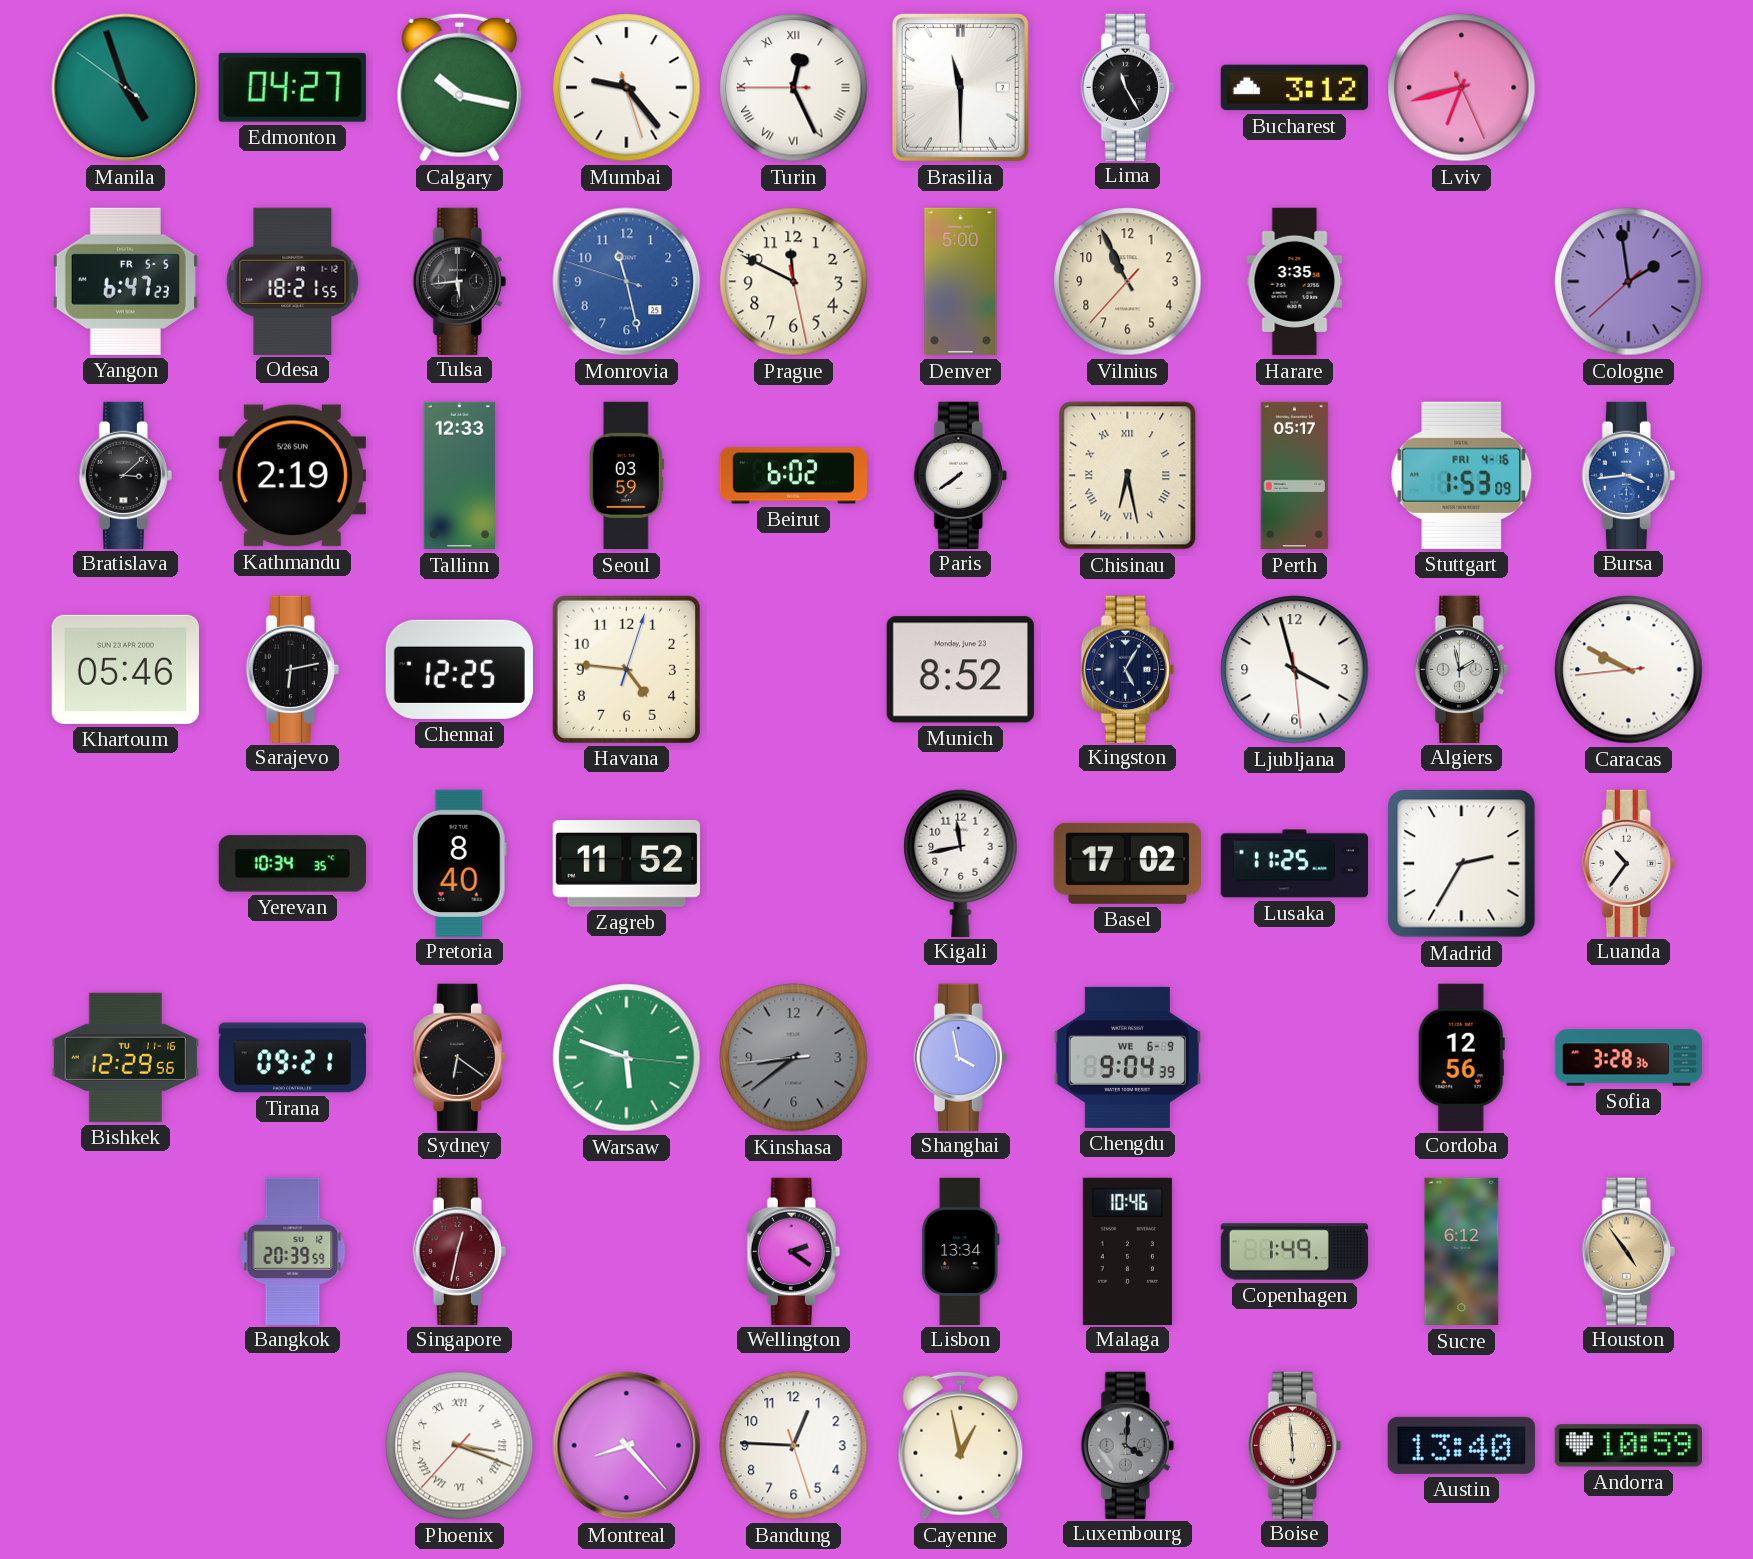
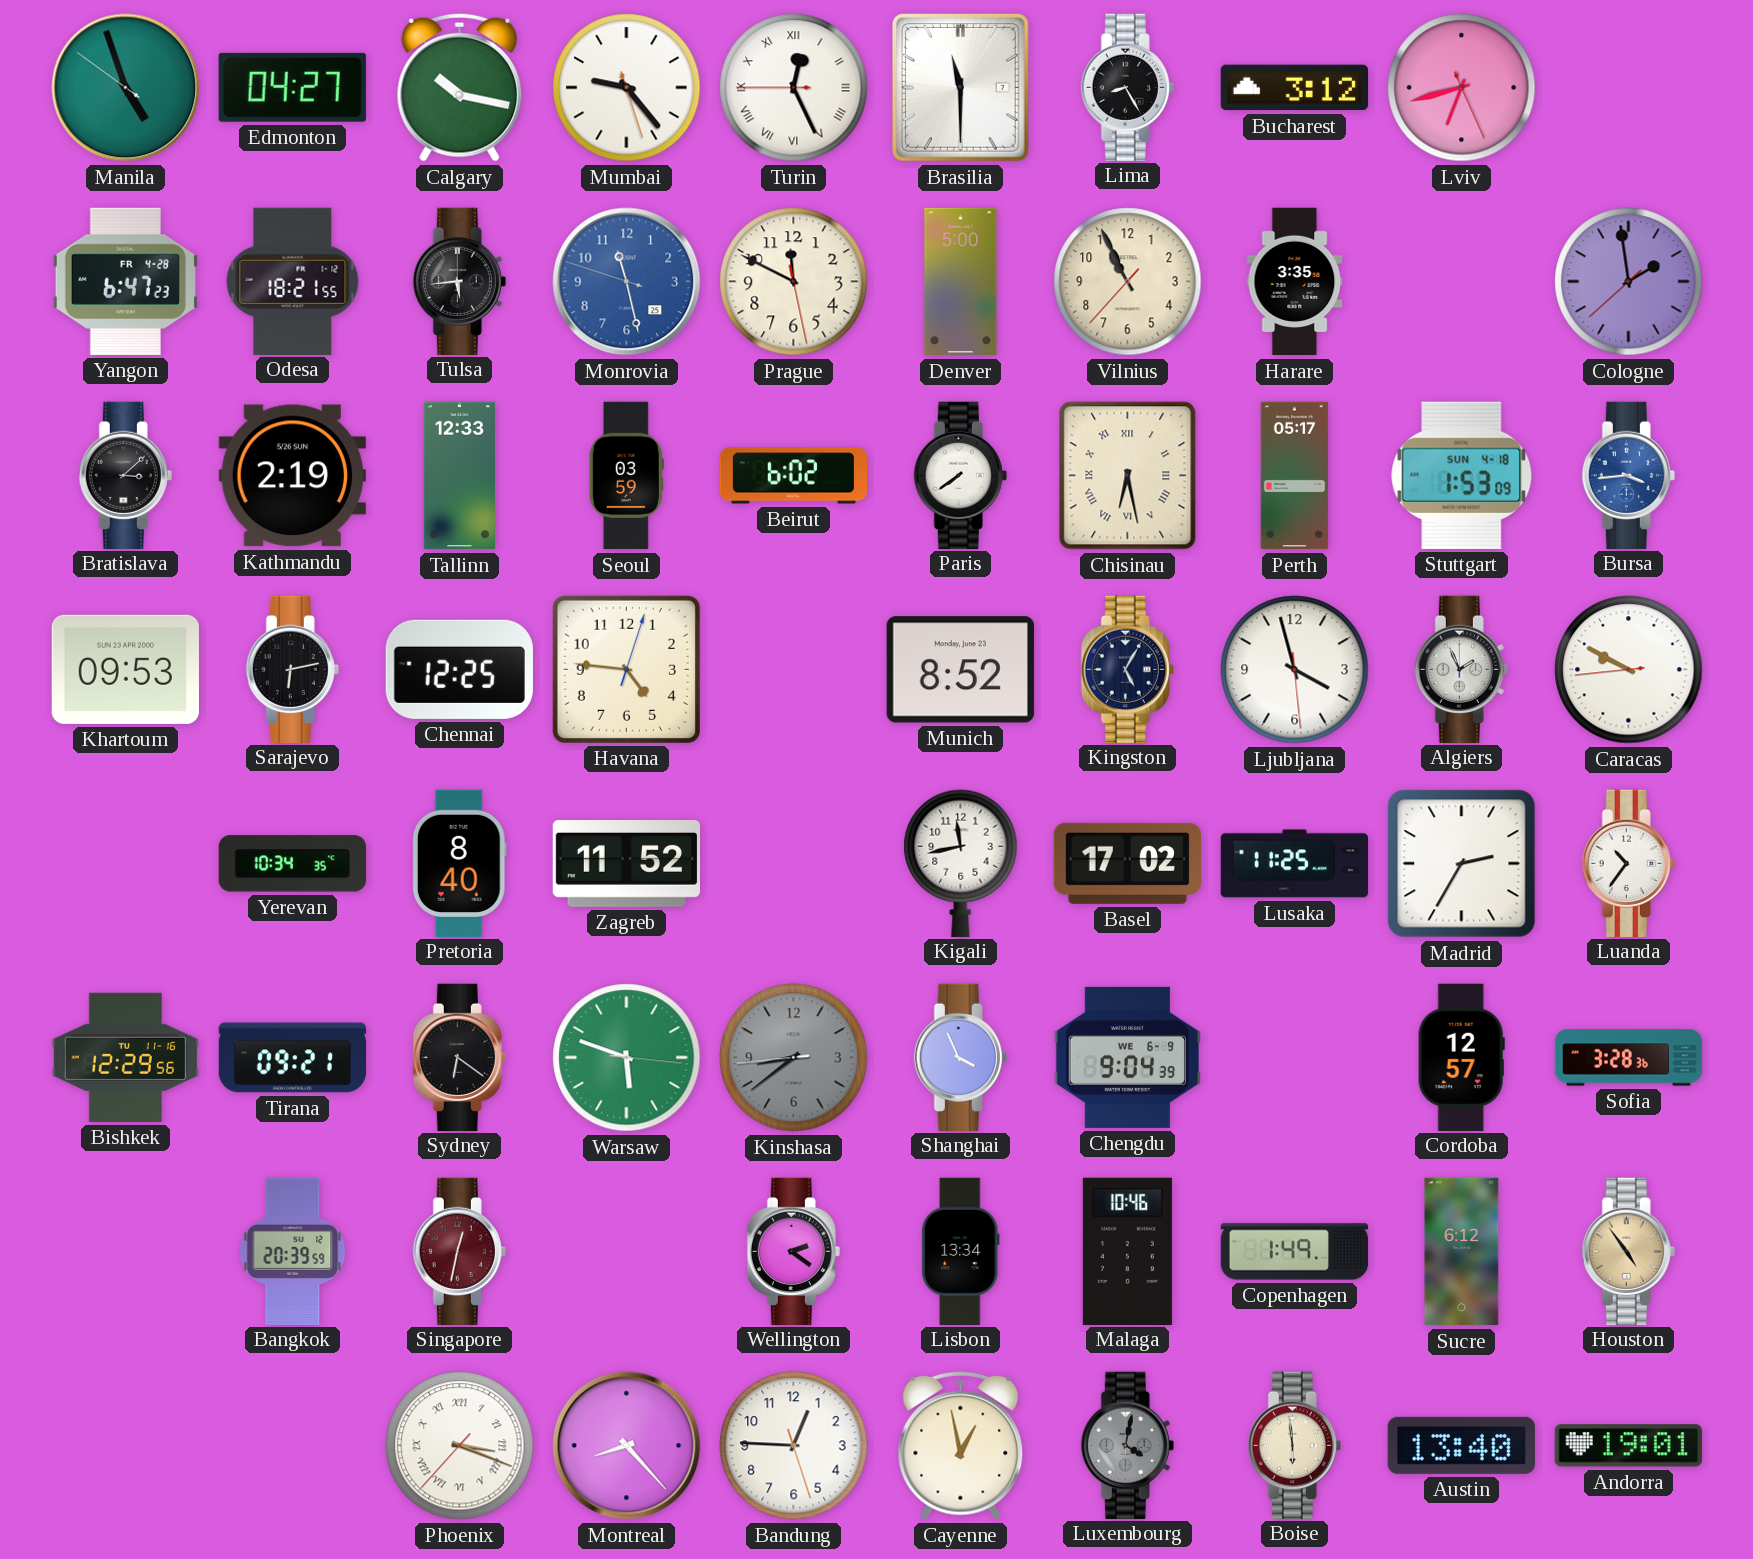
Lima: 11:25 -> 8:25 (1127, 87)
Yangon date: FR 5-5 -> FR 4-28 (125, 281)
Stuttgart date: FRI 4-16 -> SUN 4-18 (1462, 475)
Khartoum: 05:46 -> 09:53 (125, 669)
Algiers: 1:58 -> 1:56 (1461, 669)
Shanghai: 3:58 -> 3:56 (960, 1057)
Cordoba: 12:56 -> 12:57 (1461, 1057)
Luxembourg: 4:01 -> 4:02 (1127, 1445)
Andorra: 10:59 -> 19:01 (1628, 1446)
